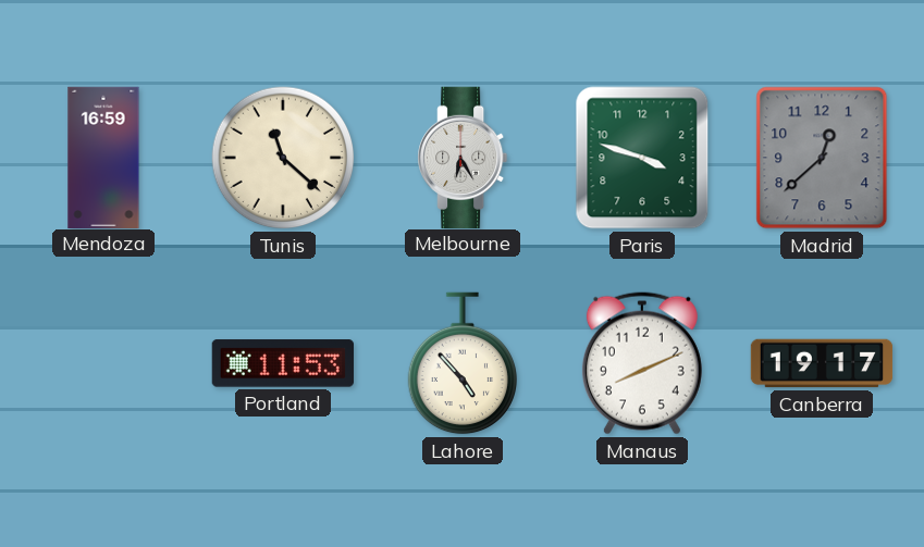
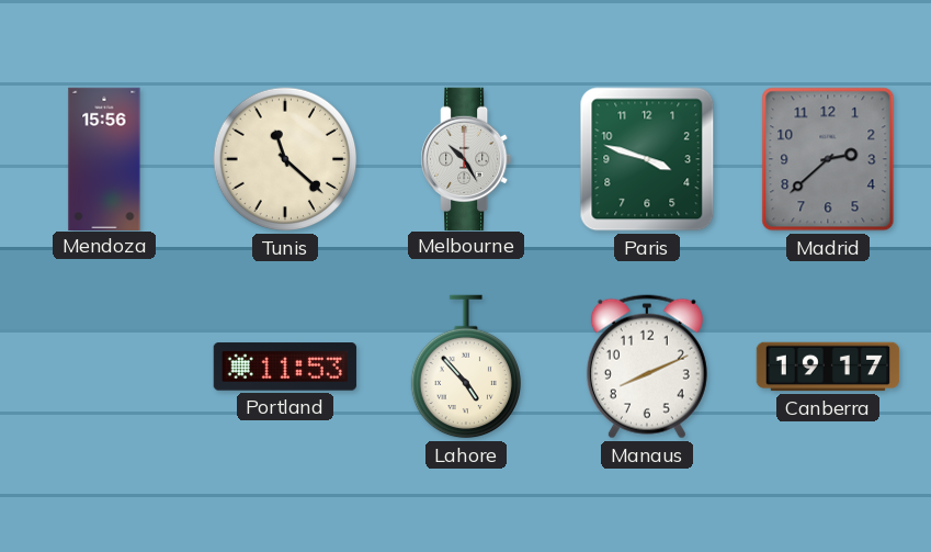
Mendoza: 16:59 -> 15:56 (104, 158)
Melbourne: 6:25 -> 10:25 (466, 158)
Madrid: 12:38 -> 2:38 (828, 159)
